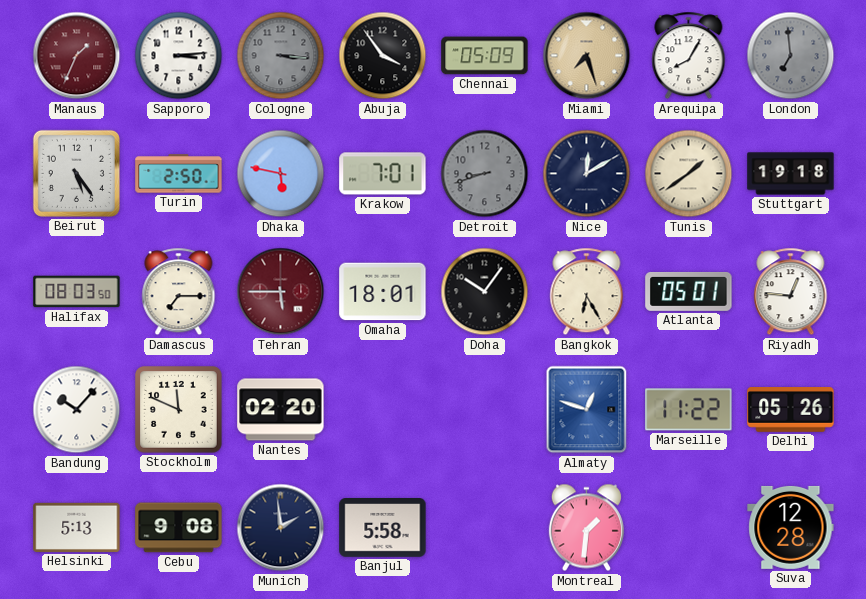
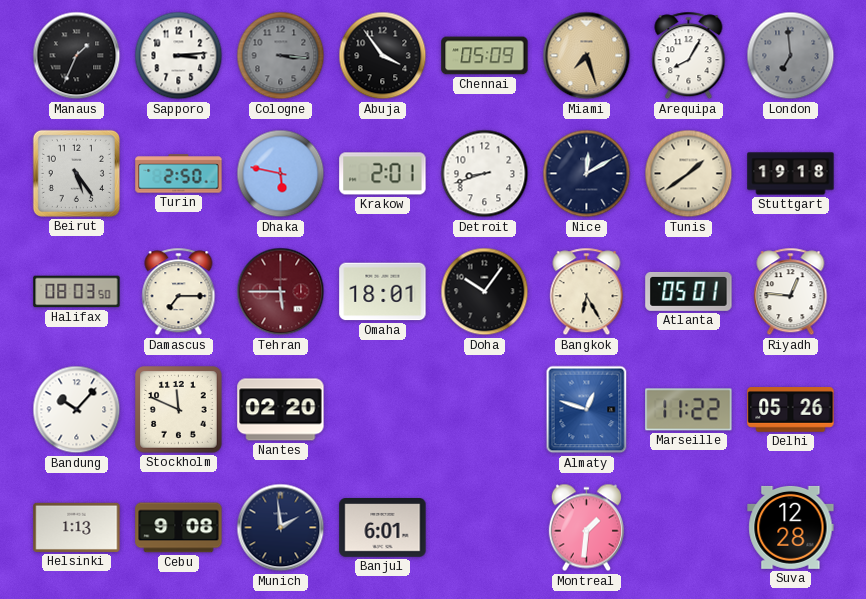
Manaus dial: burgundy -> black (77, 56)
Krakow: 7:01 -> 2:01 (383, 174)
Detroit dial: grey -> white (485, 174)
Helsinki: 5:13 -> 1:13 (77, 527)
Banjul: 5:58 -> 6:01 (383, 528)
